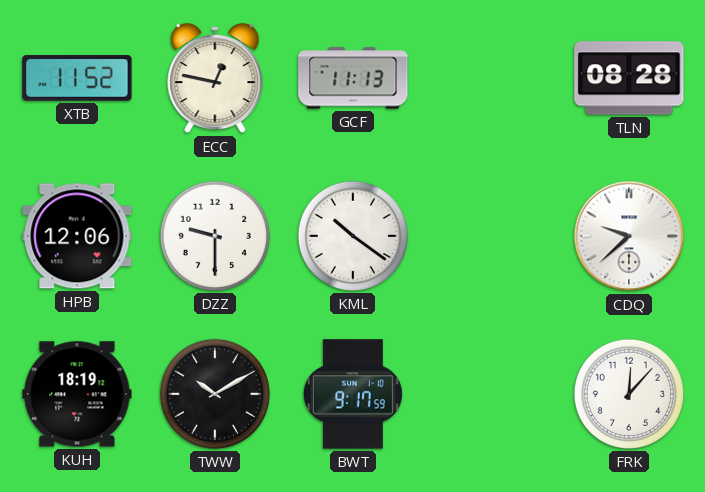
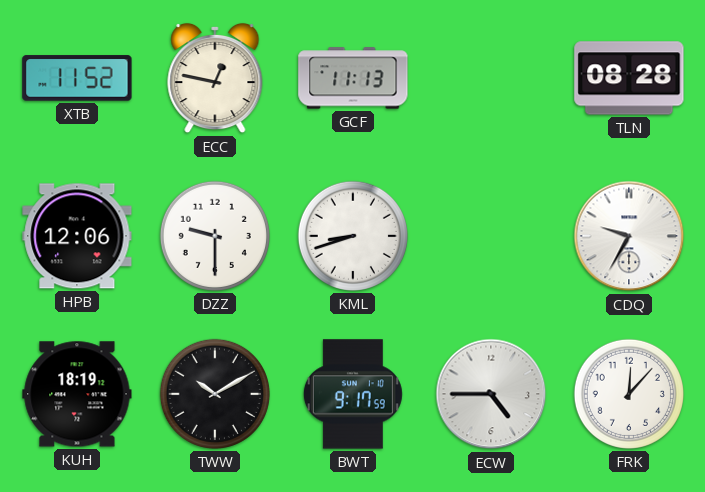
KML: 10:21 -> 8:42 (353, 236)
CDQ: 9:38 -> 9:35 (629, 236)
ECW: none -> 4:45 (491, 394)
